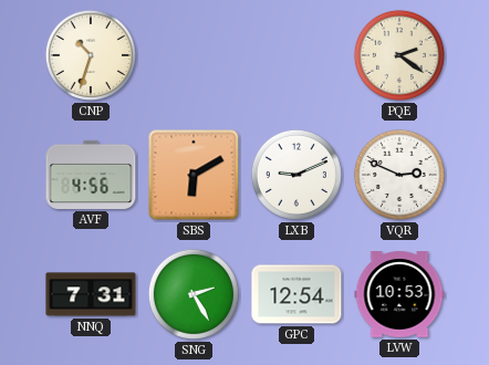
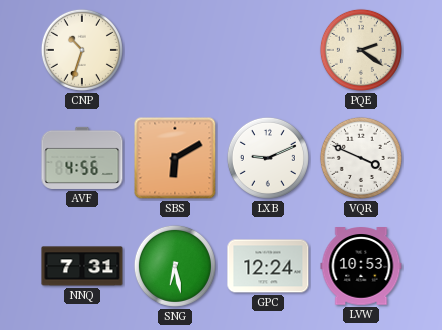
VQR: 2:49 -> 3:49 (361, 158)
SNG: 2:25 -> 6:28 (175, 266)
GPC: 12:54 -> 12:24 (268, 266)
